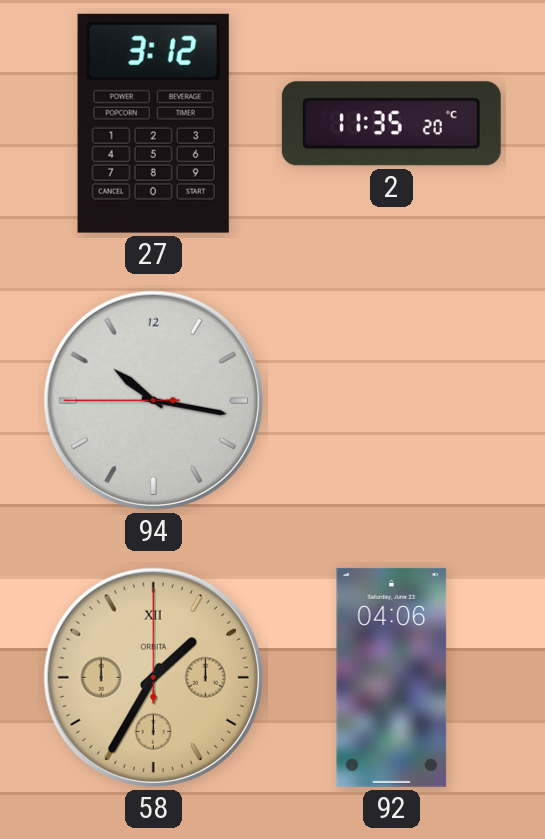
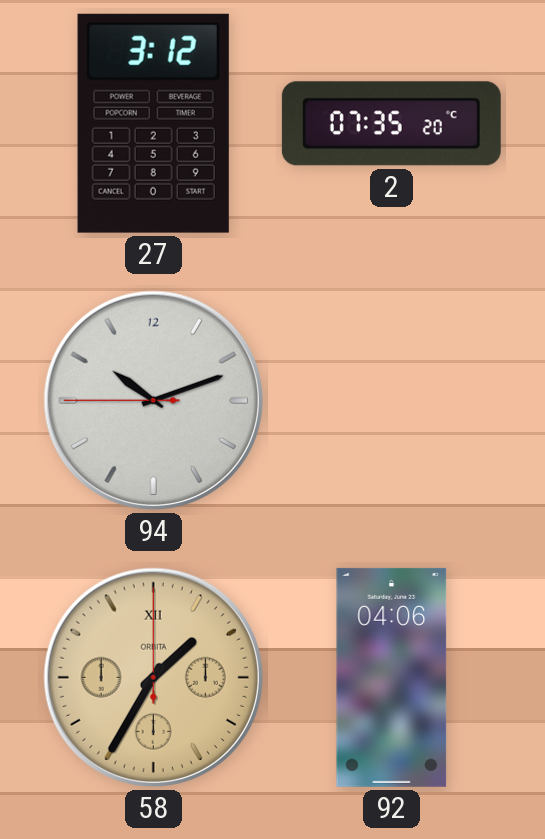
2: 11:35 -> 07:35 (391, 124)
94: 10:16 -> 10:11 (153, 400)
